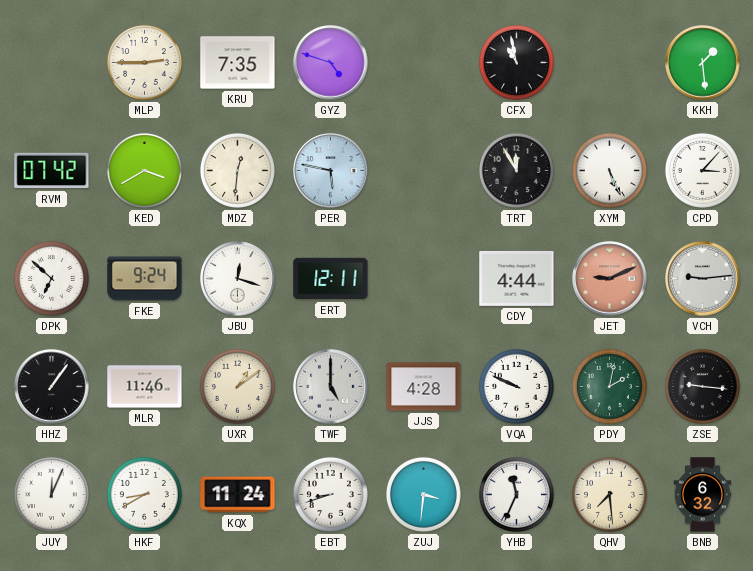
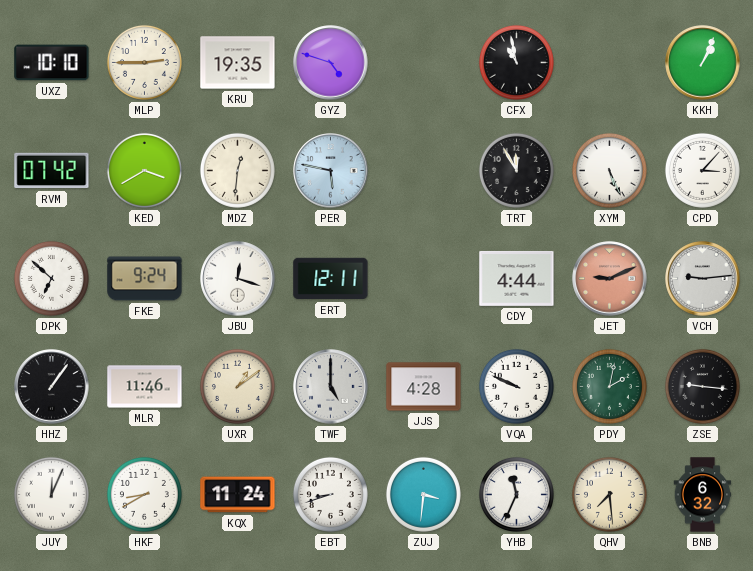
UXZ: none -> 10:10 (52, 63)
KRU: 7:35 -> 19:35 (238, 63)
KKH: 1:29 -> 1:04 (703, 63)
